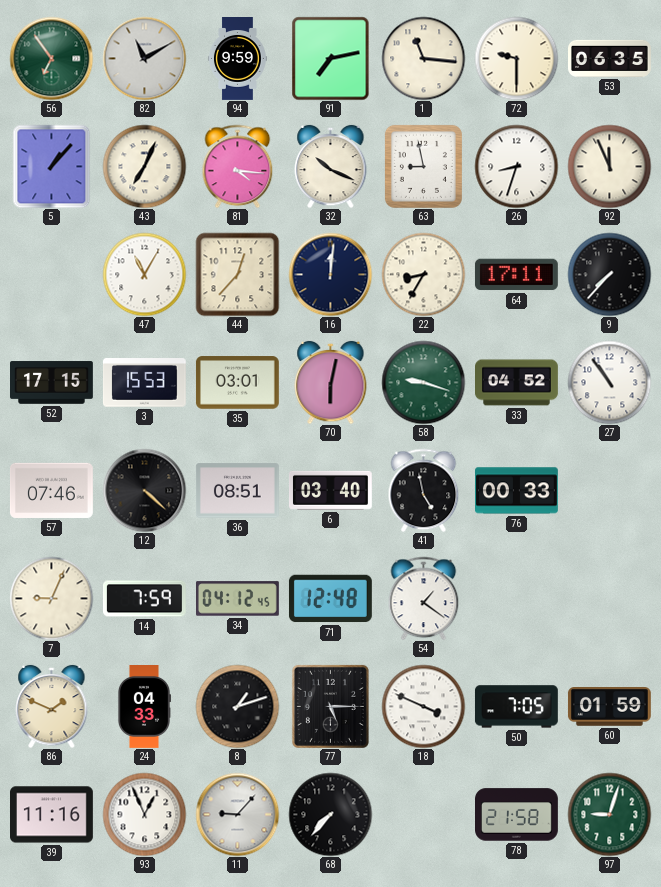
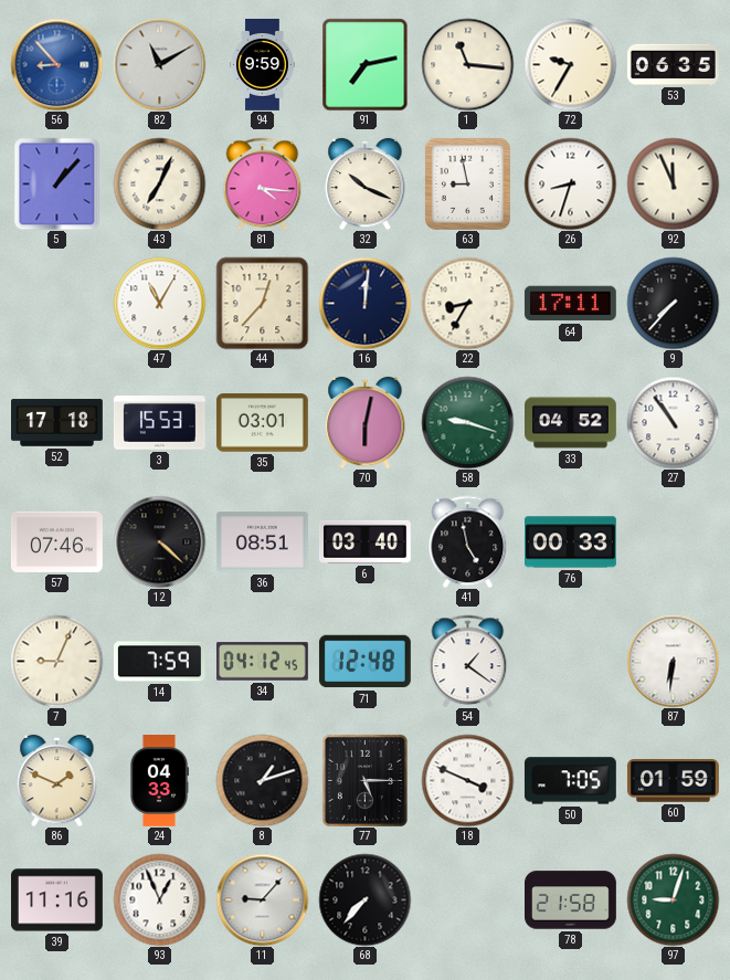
56: 6:54 -> 8:53 (56, 64)
56 dial: green -> blue (56, 64)
72: 9:30 -> 9:35 (570, 64)
52: 17:15 -> 17:18 (57, 423)
87: none -> 6:31 (673, 661)
